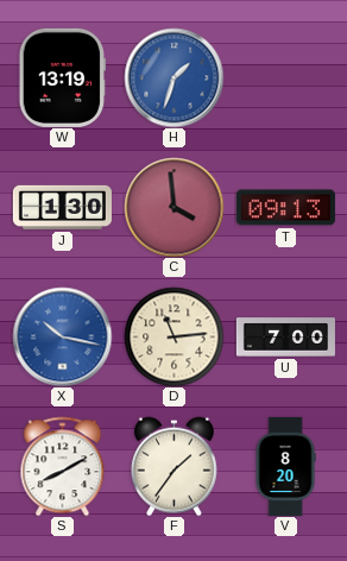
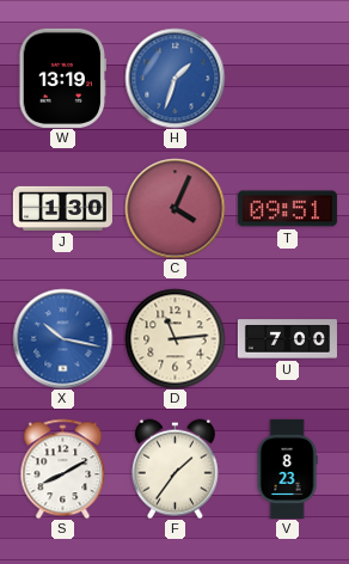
C: 3:59 -> 4:04 (174, 208)
T: 09:13 -> 09:51 (287, 209)
V: 8:20 -> 8:23 (287, 468)
